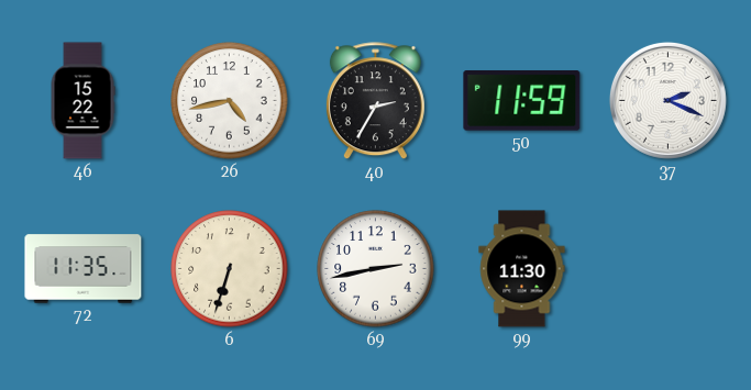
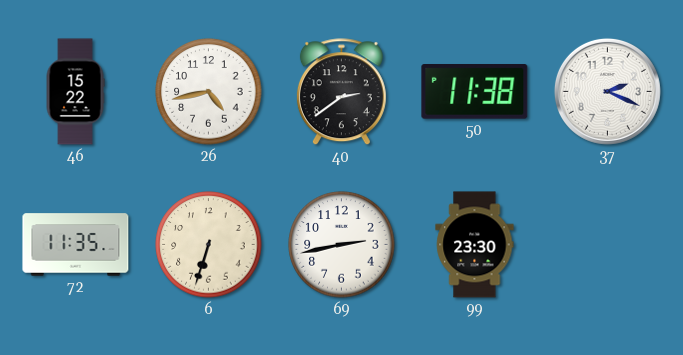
40: 2:35 -> 2:39 (341, 92)
50: 11:59 -> 11:38 (475, 92)
99: 11:30 -> 23:30 (475, 245)
